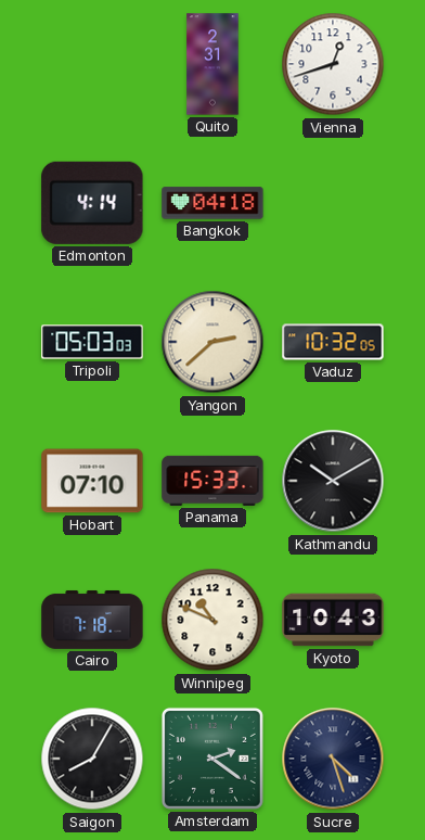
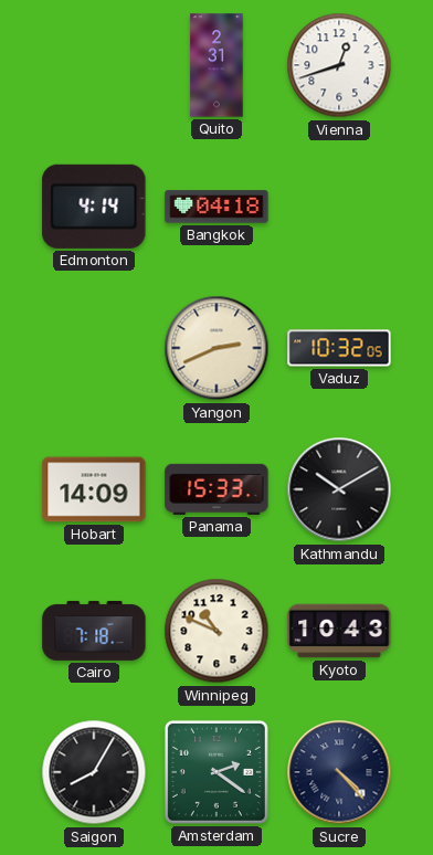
Tripoli: 05:03 -> none (92, 342)
Yangon: 2:38 -> 2:41 (216, 348)
Hobart: 07:10 -> 14:09 (94, 489)
Sucre: 4:27 -> 4:23 (339, 772)
